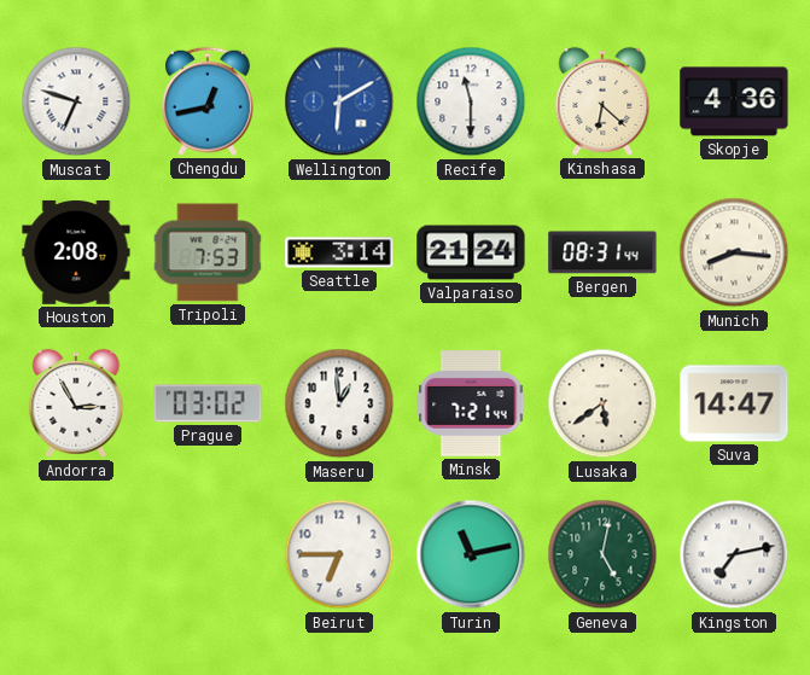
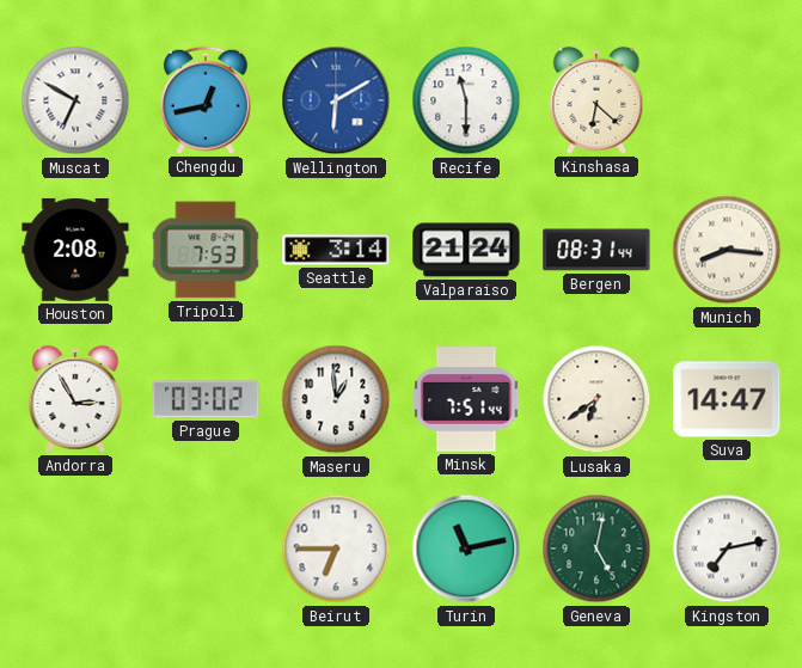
Muscat: 6:48 -> 6:50 (75, 100)
Skopje: 4:36 -> none (734, 101)
Minsk: 7:21 -> 7:51 (466, 399)
Lusaka: 5:39 -> 6:39 (596, 399)
